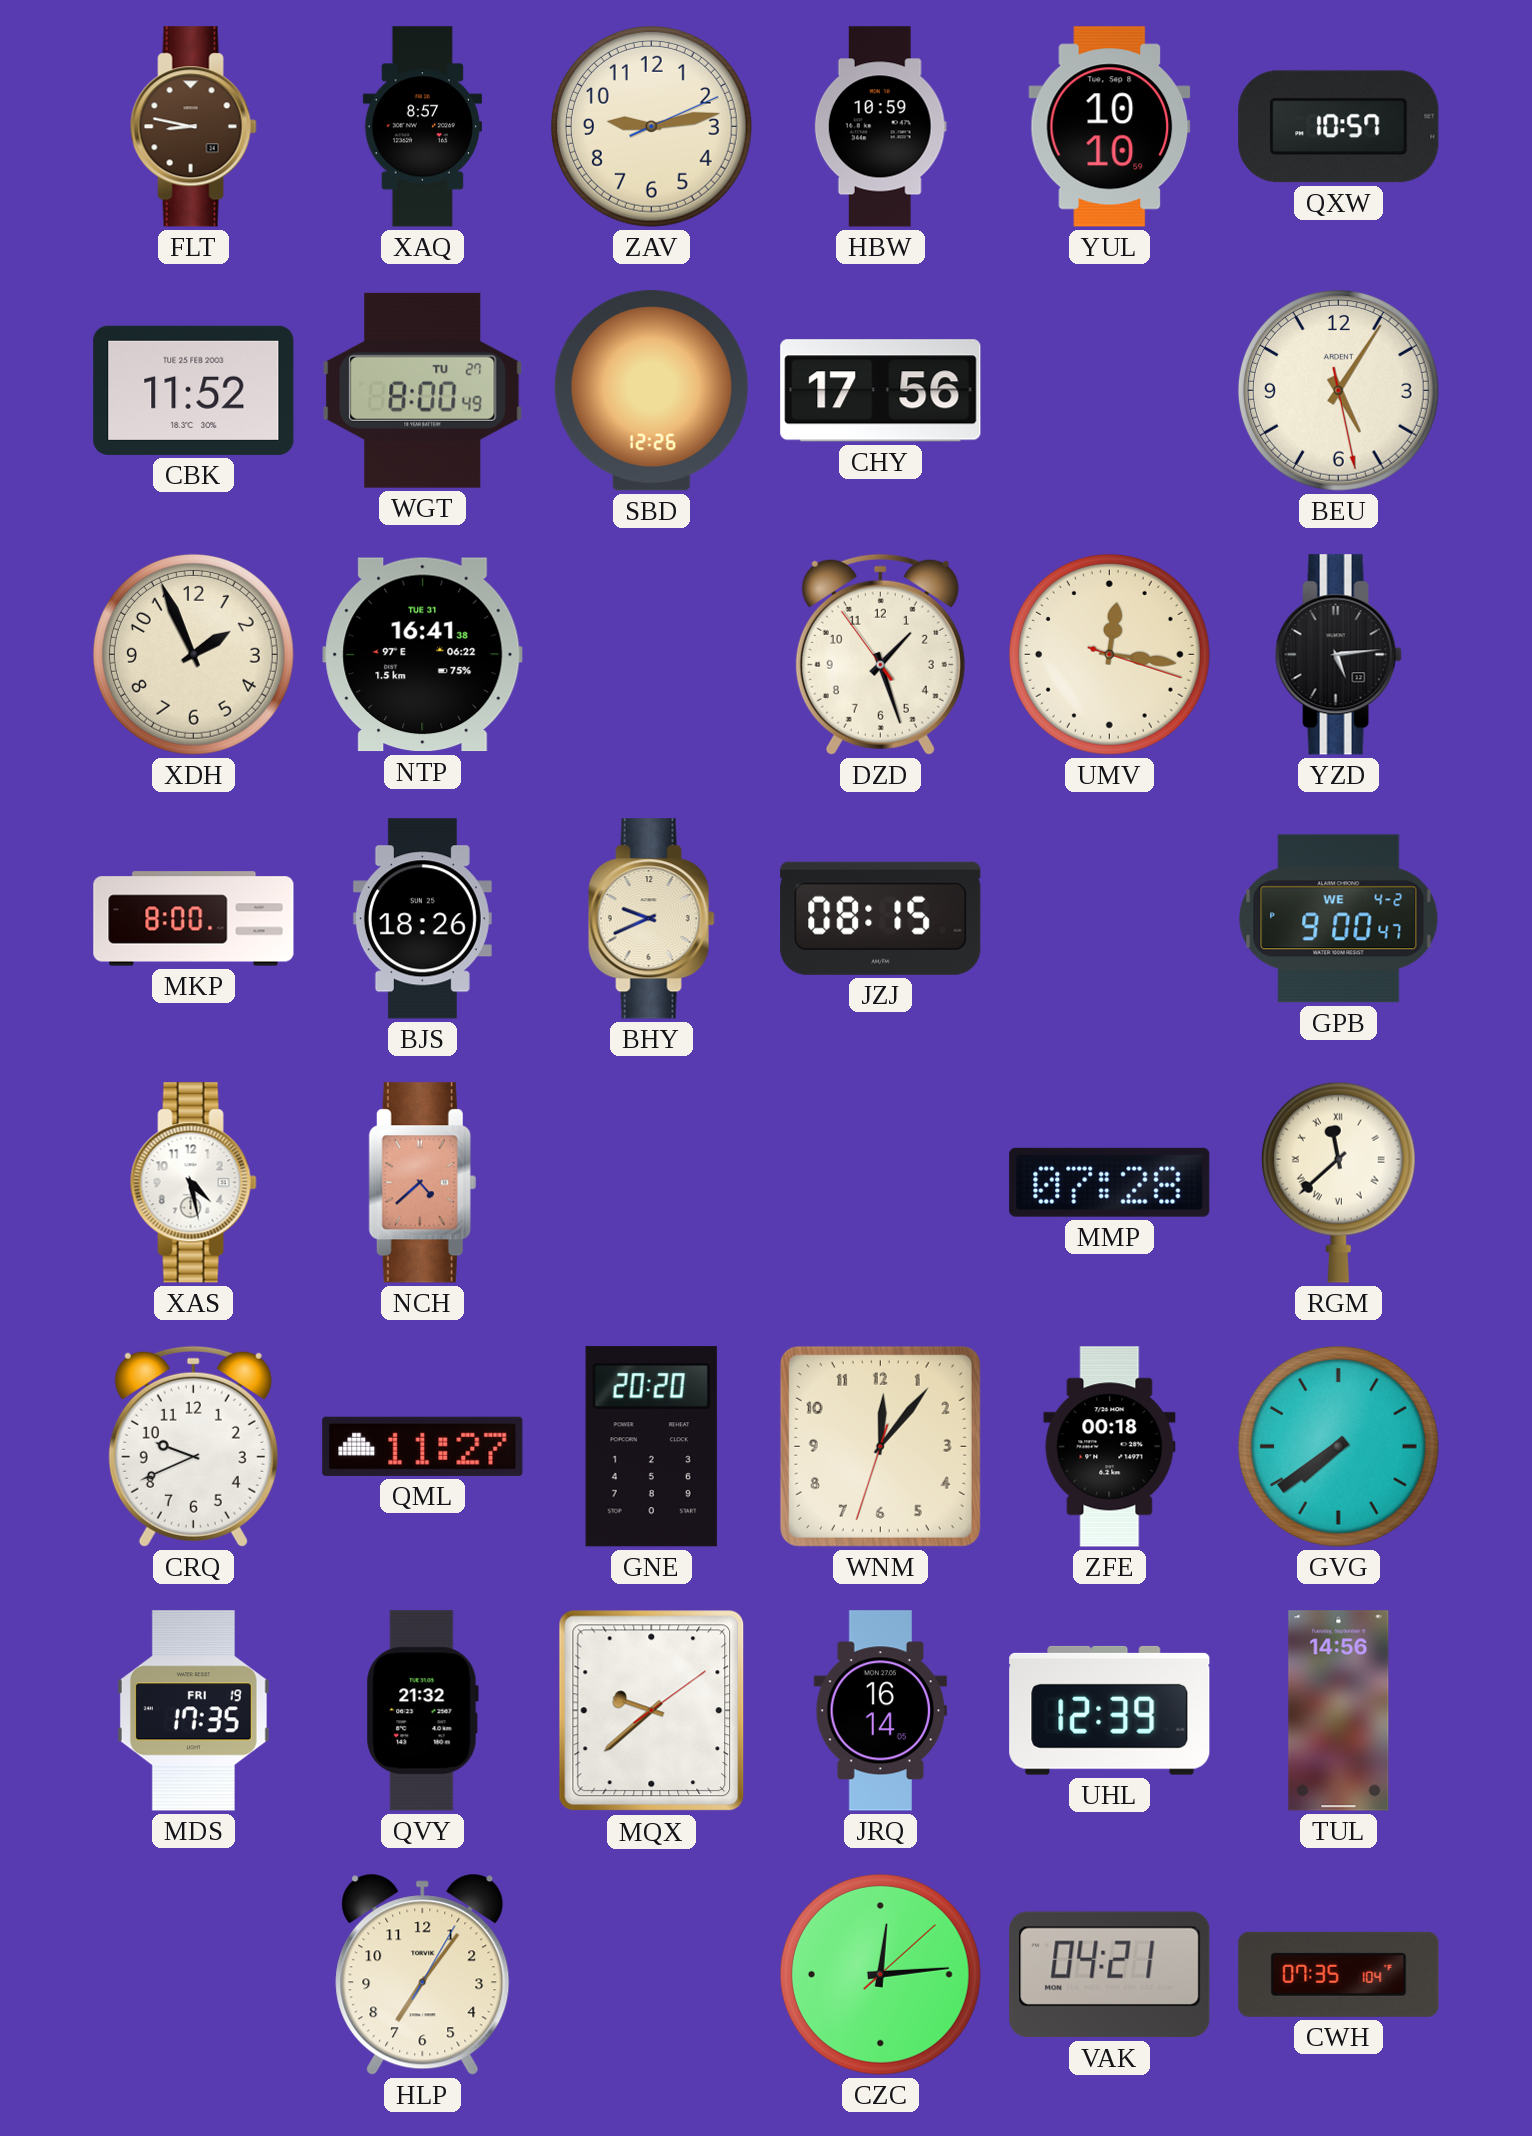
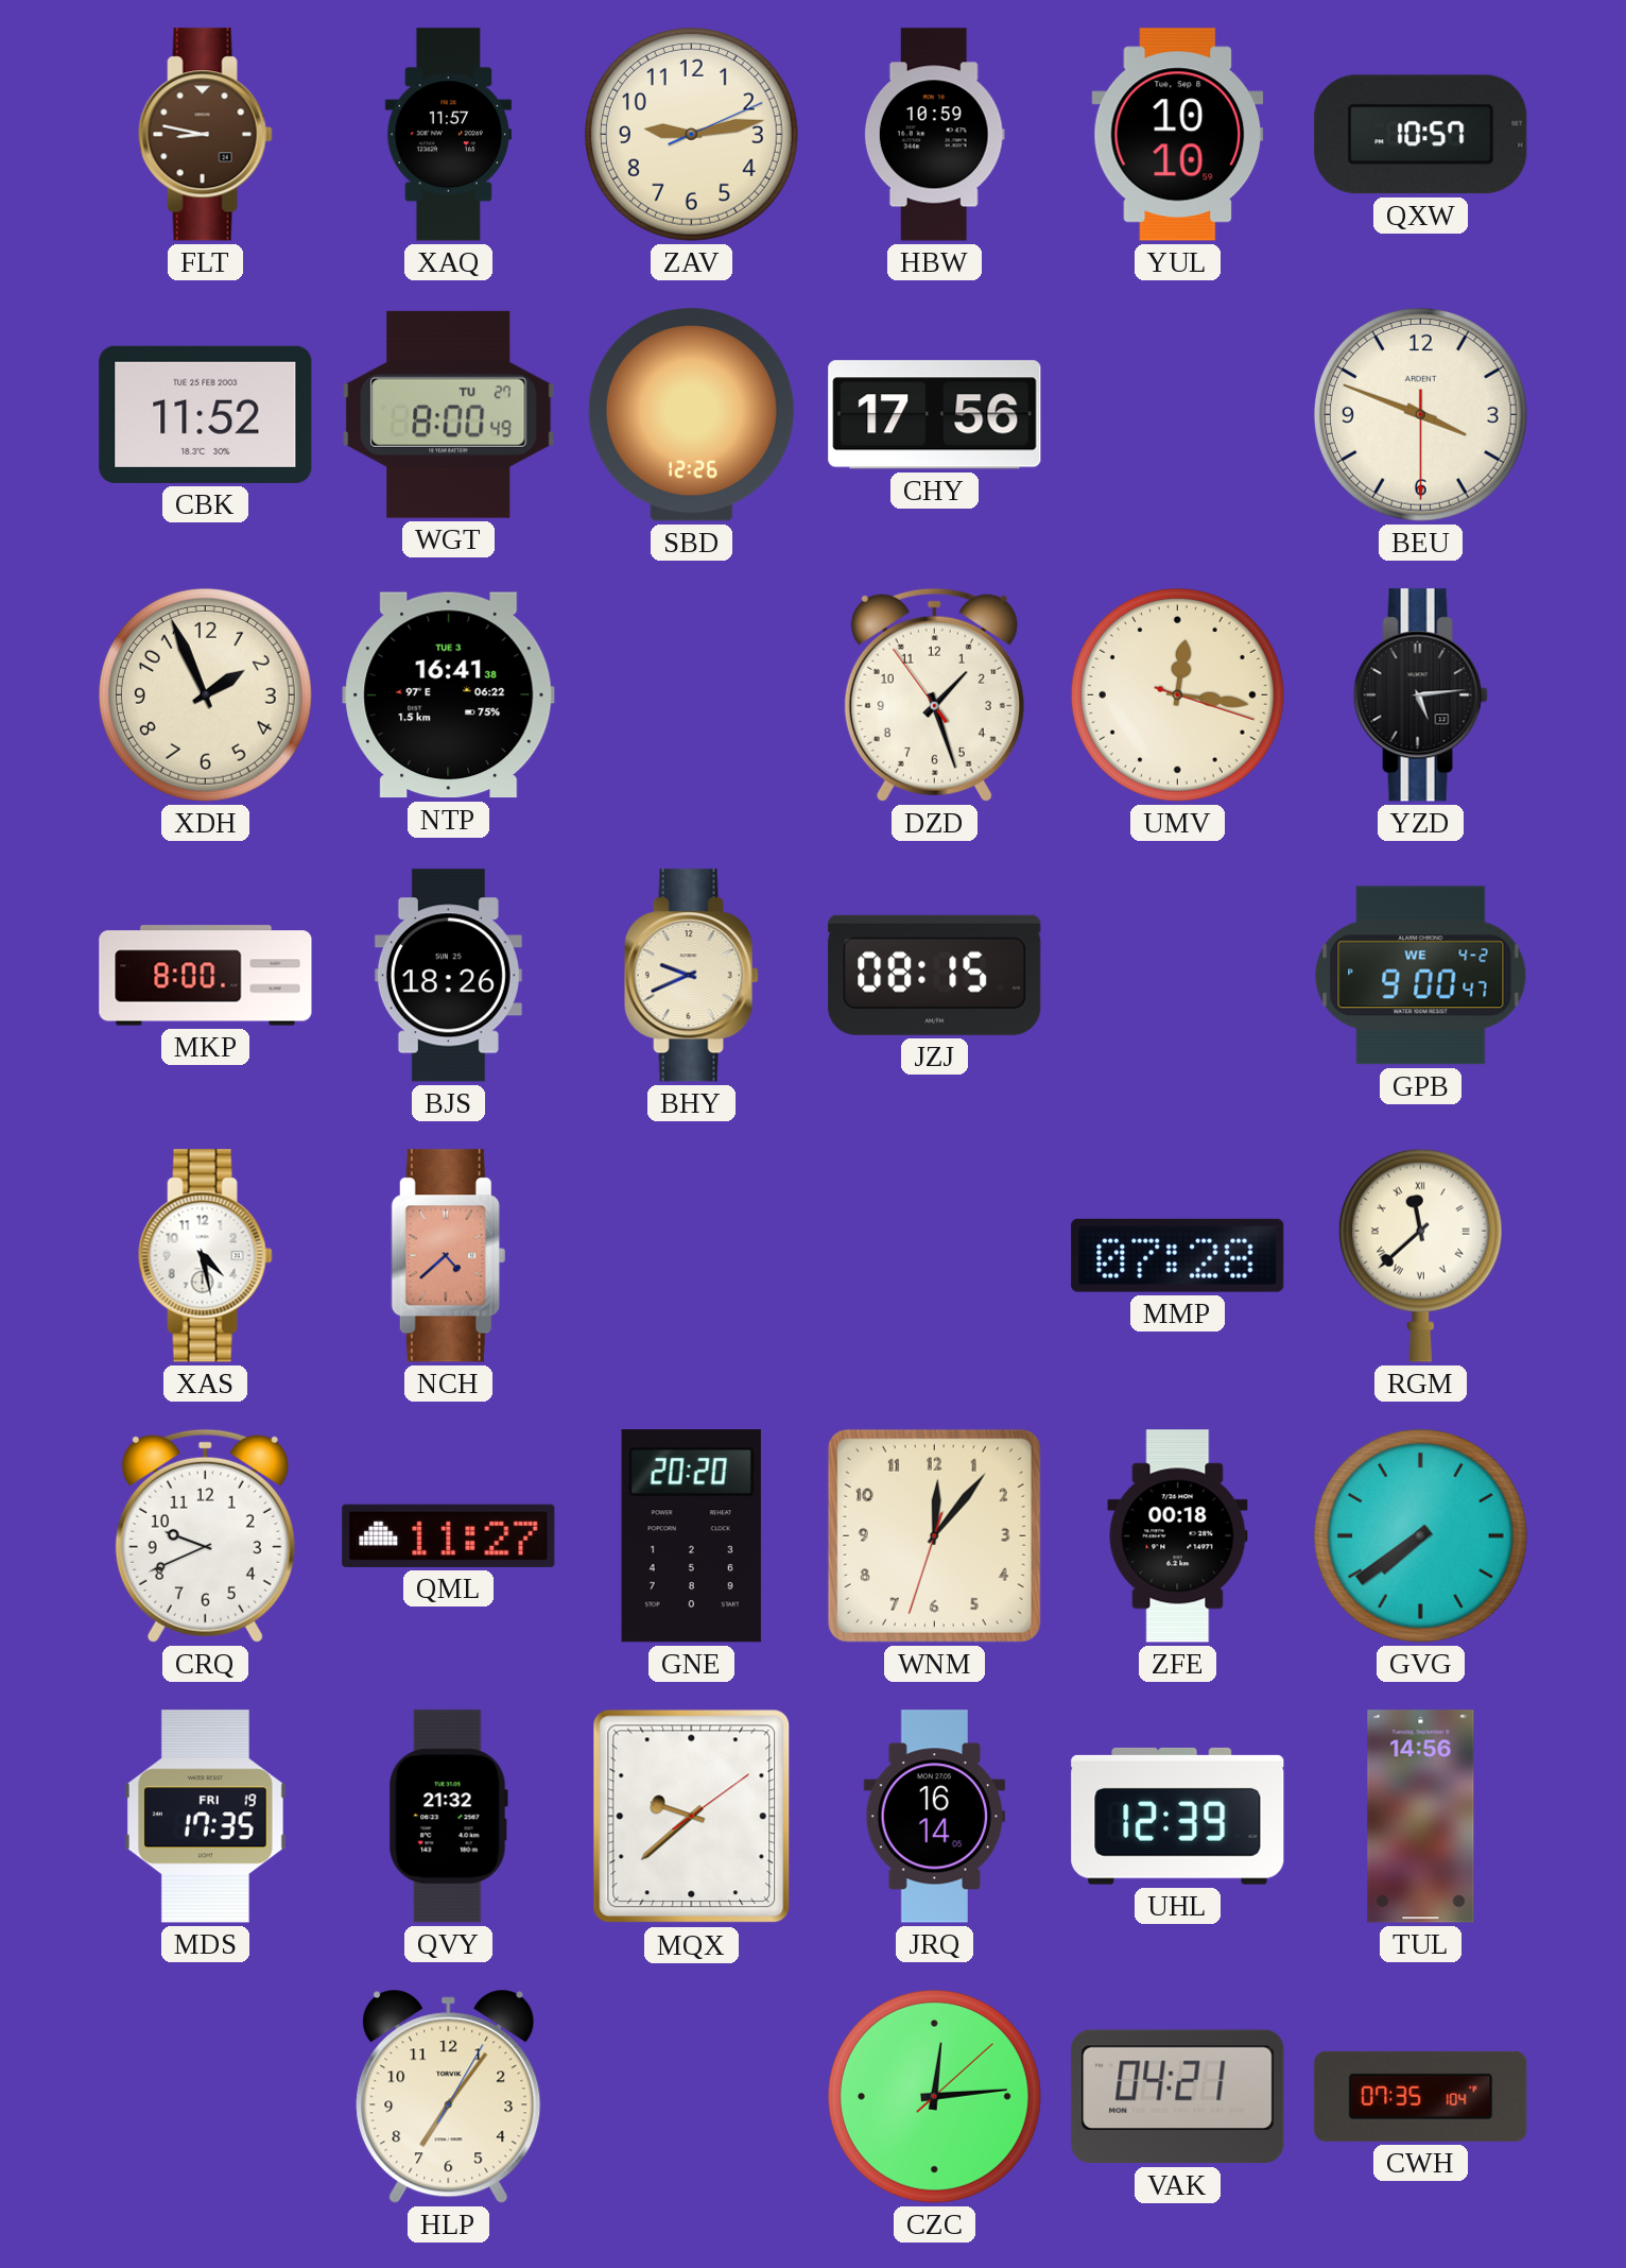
XAQ: 8:57 -> 11:57 (448, 135)
BEU: 5:05 -> 3:48 (1420, 414)
NTP date: TUE 31 -> TUE 3 (449, 695)
